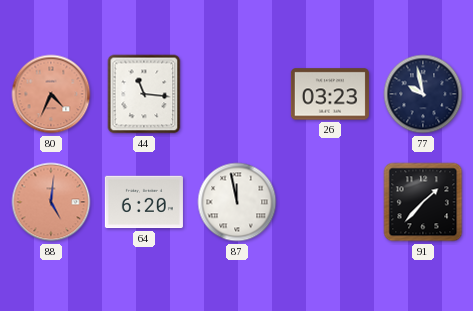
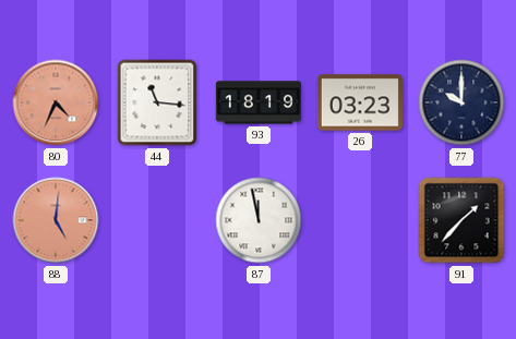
93: none -> 18:19 (259, 102)
77: 9:58 -> 10:00 (461, 102)
64: 6:20 -> none (144, 202)
